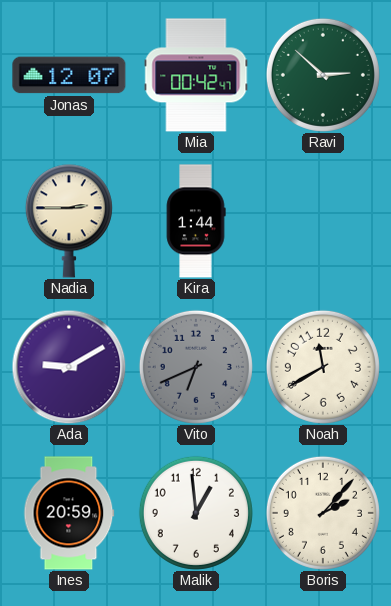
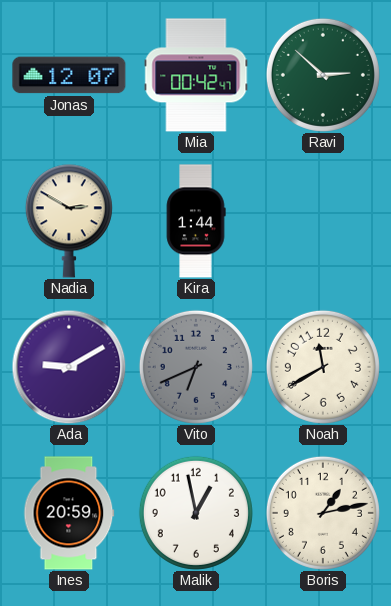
Nadia: 2:45 -> 2:50 (69, 221)
Malik: 12:59 -> 12:58 (196, 513)
Boris: 2:07 -> 1:13 (323, 513)
